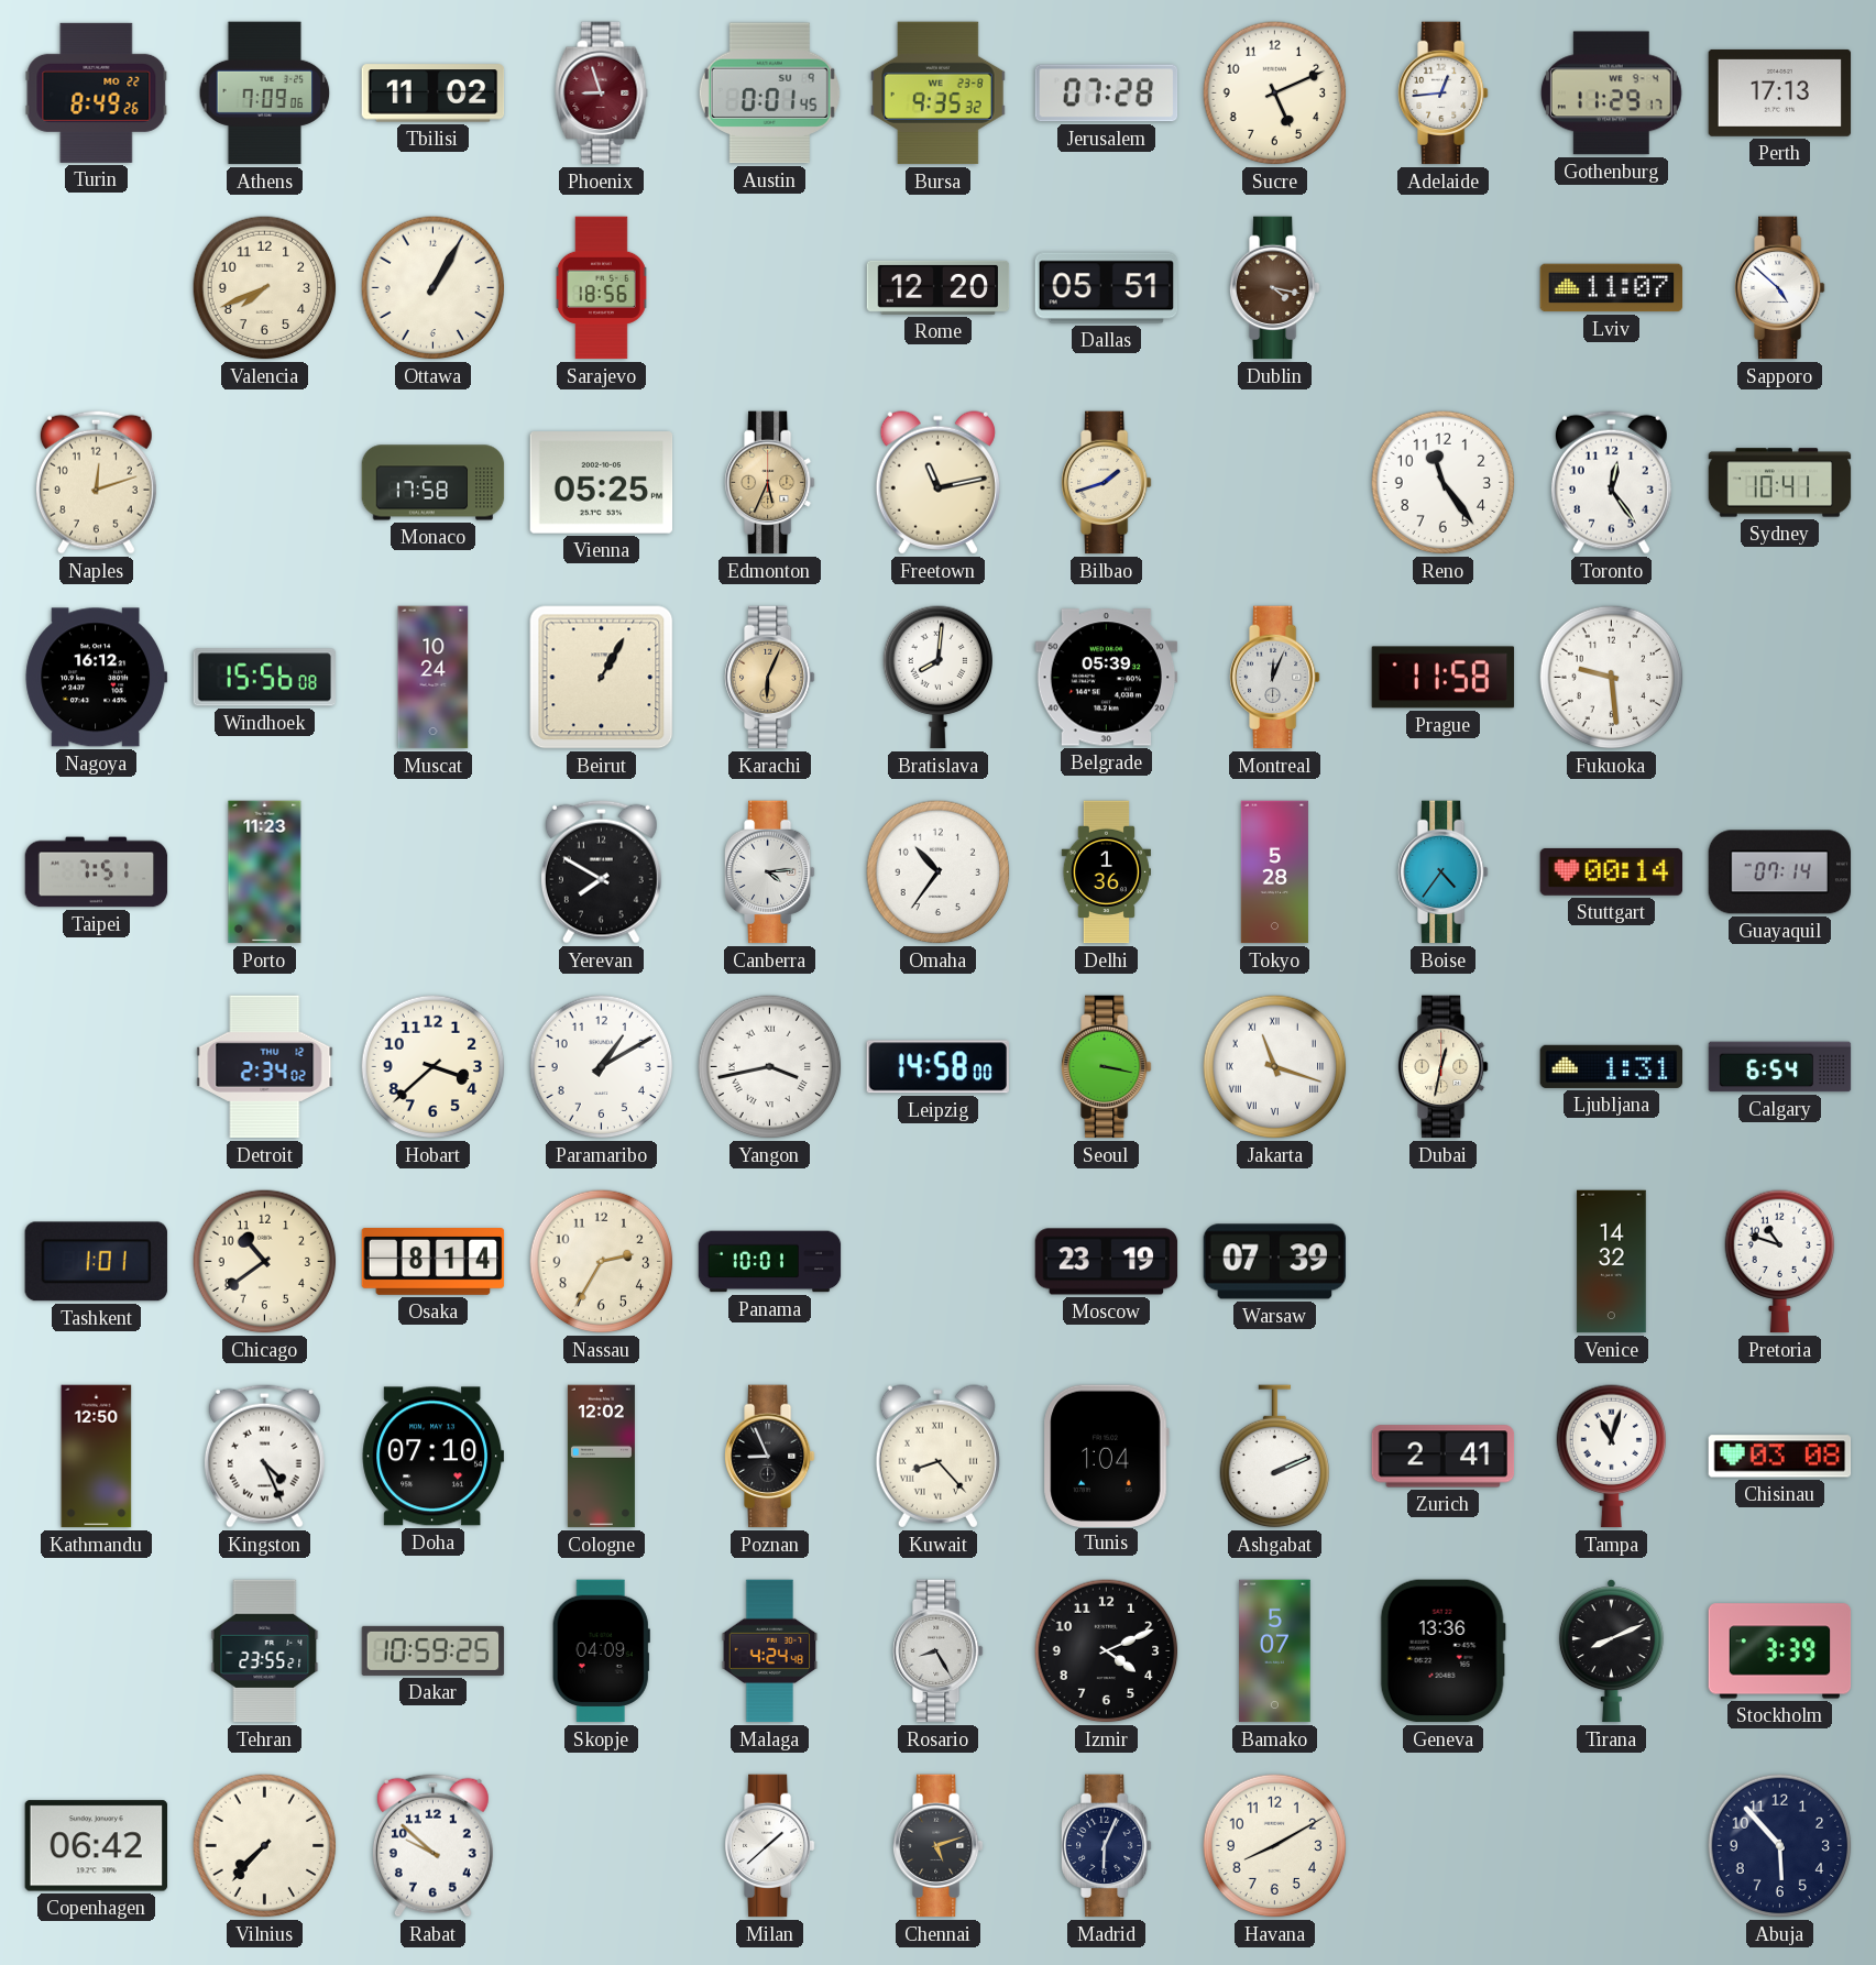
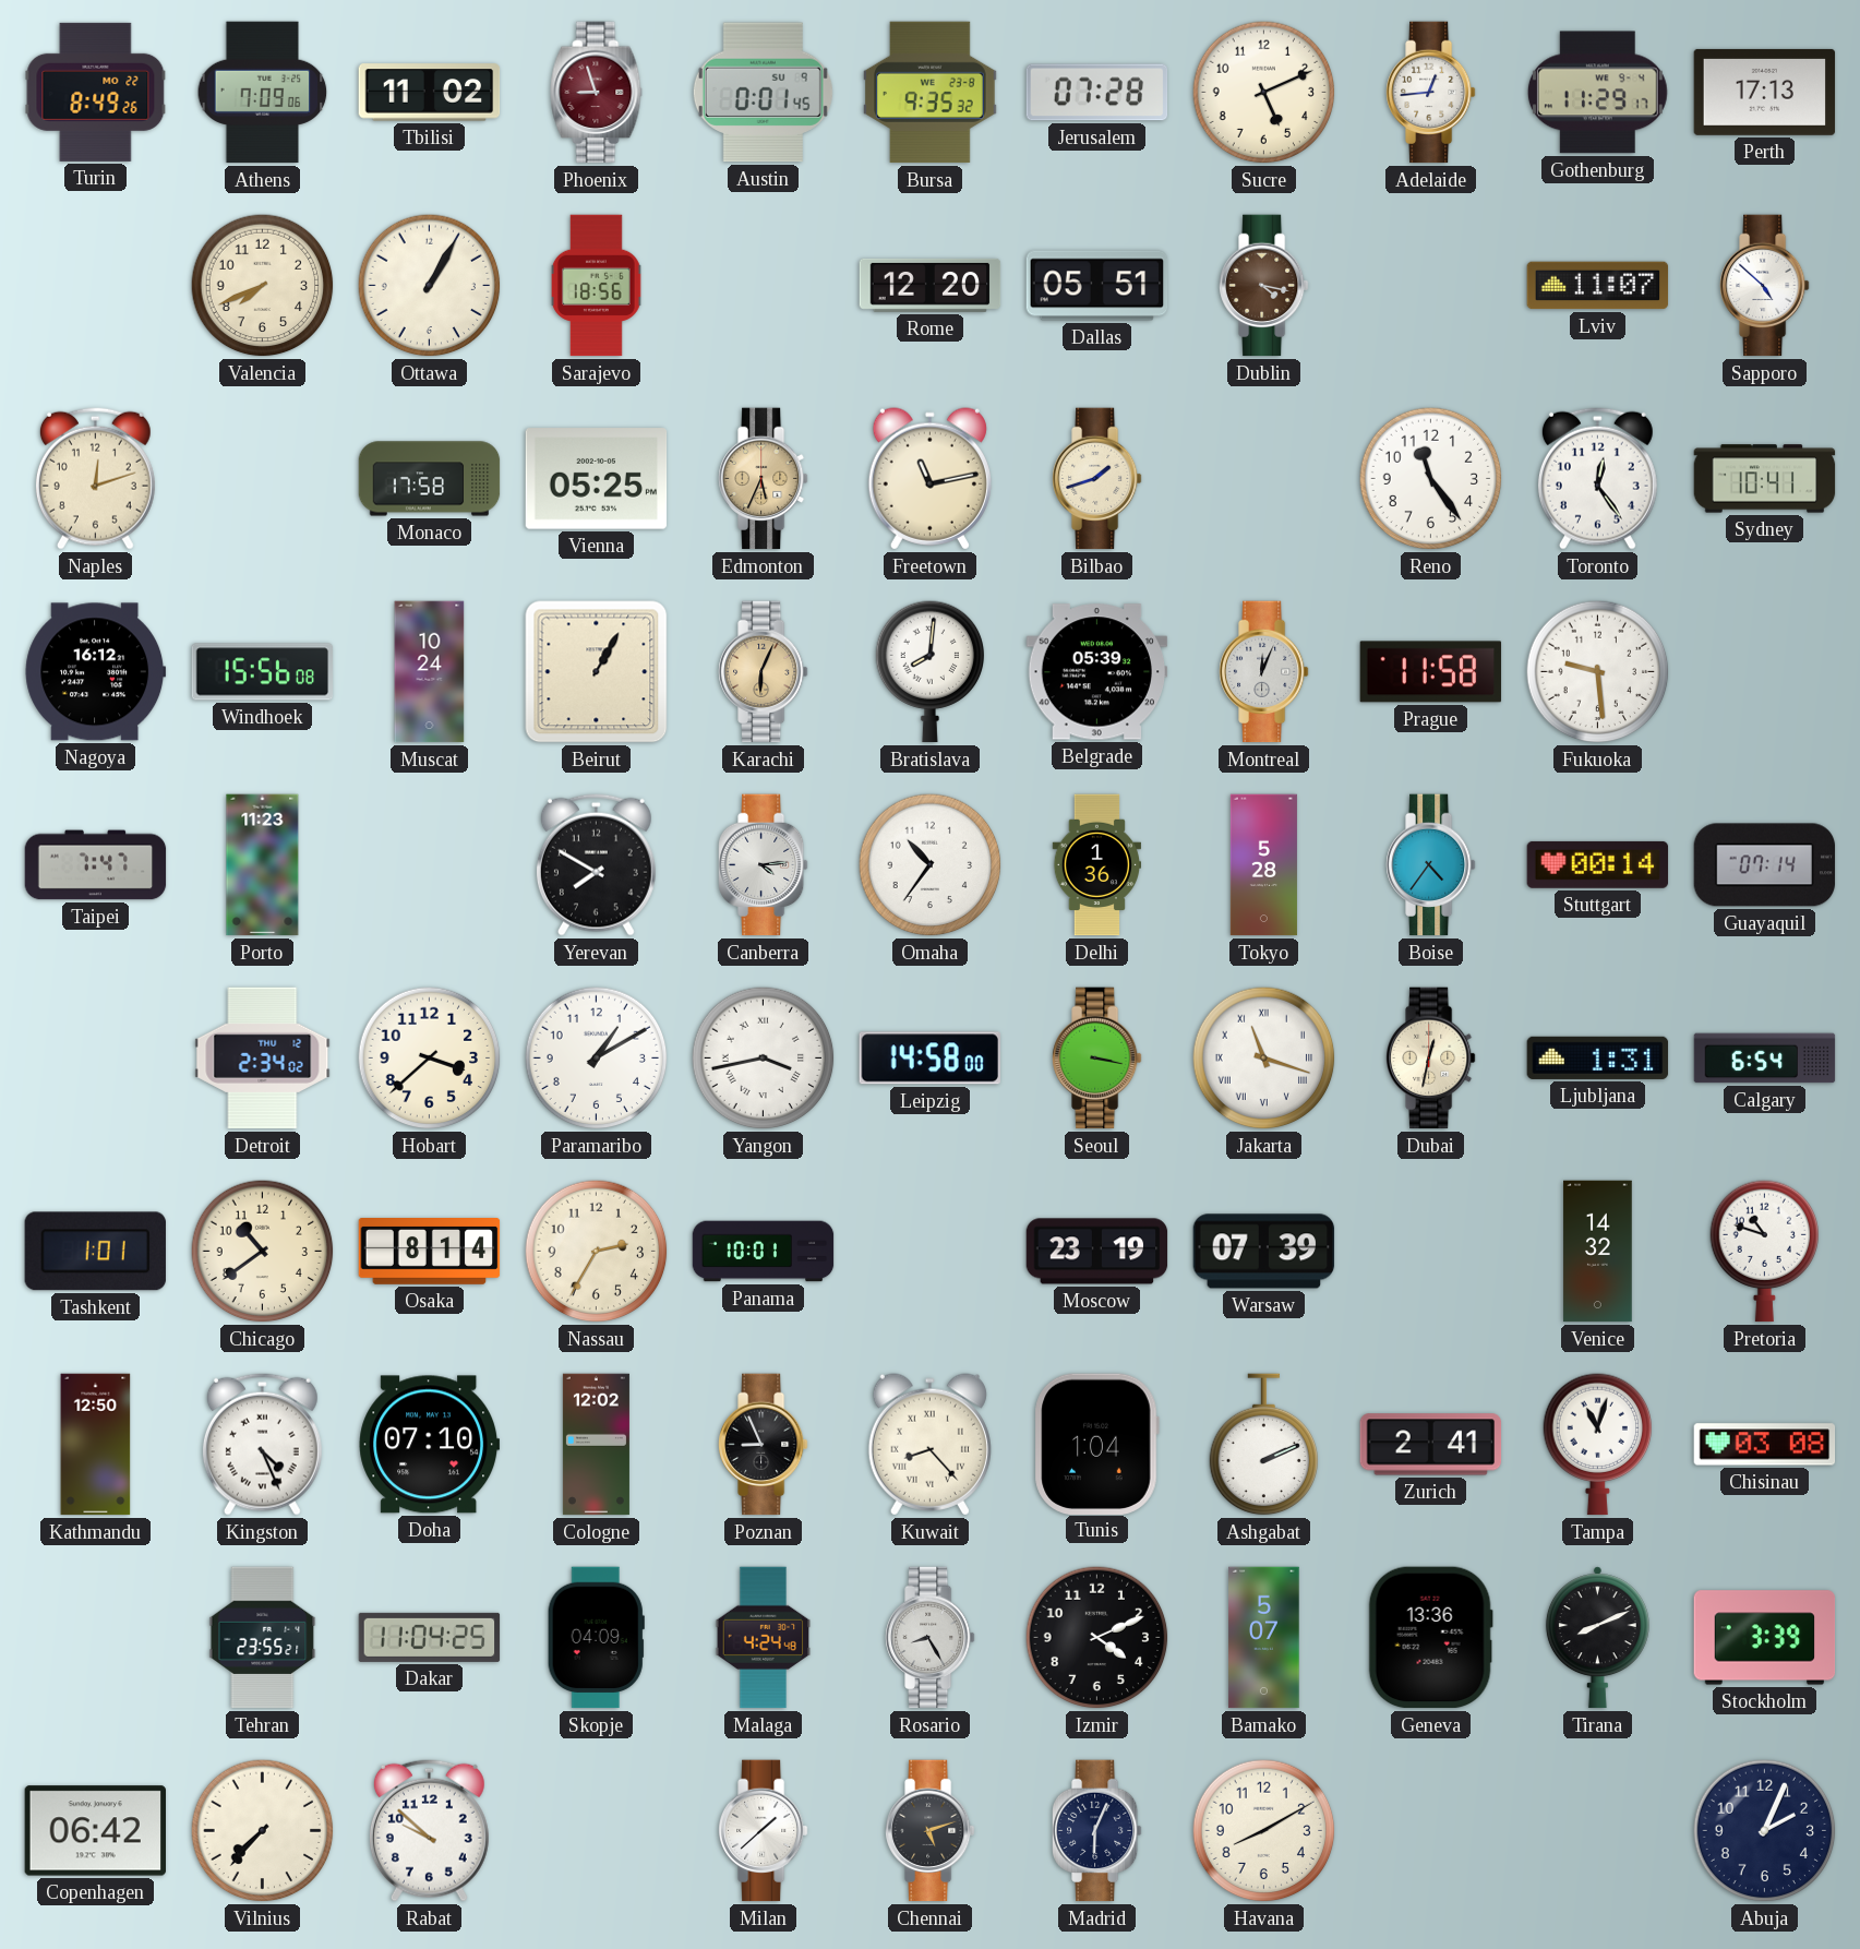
Taipei: 7:51 -> 7:47 (96, 865)
Dakar: 10:59 -> 11:04 (430, 1637)
Abuja: 5:53 -> 2:04 (1765, 1831)
